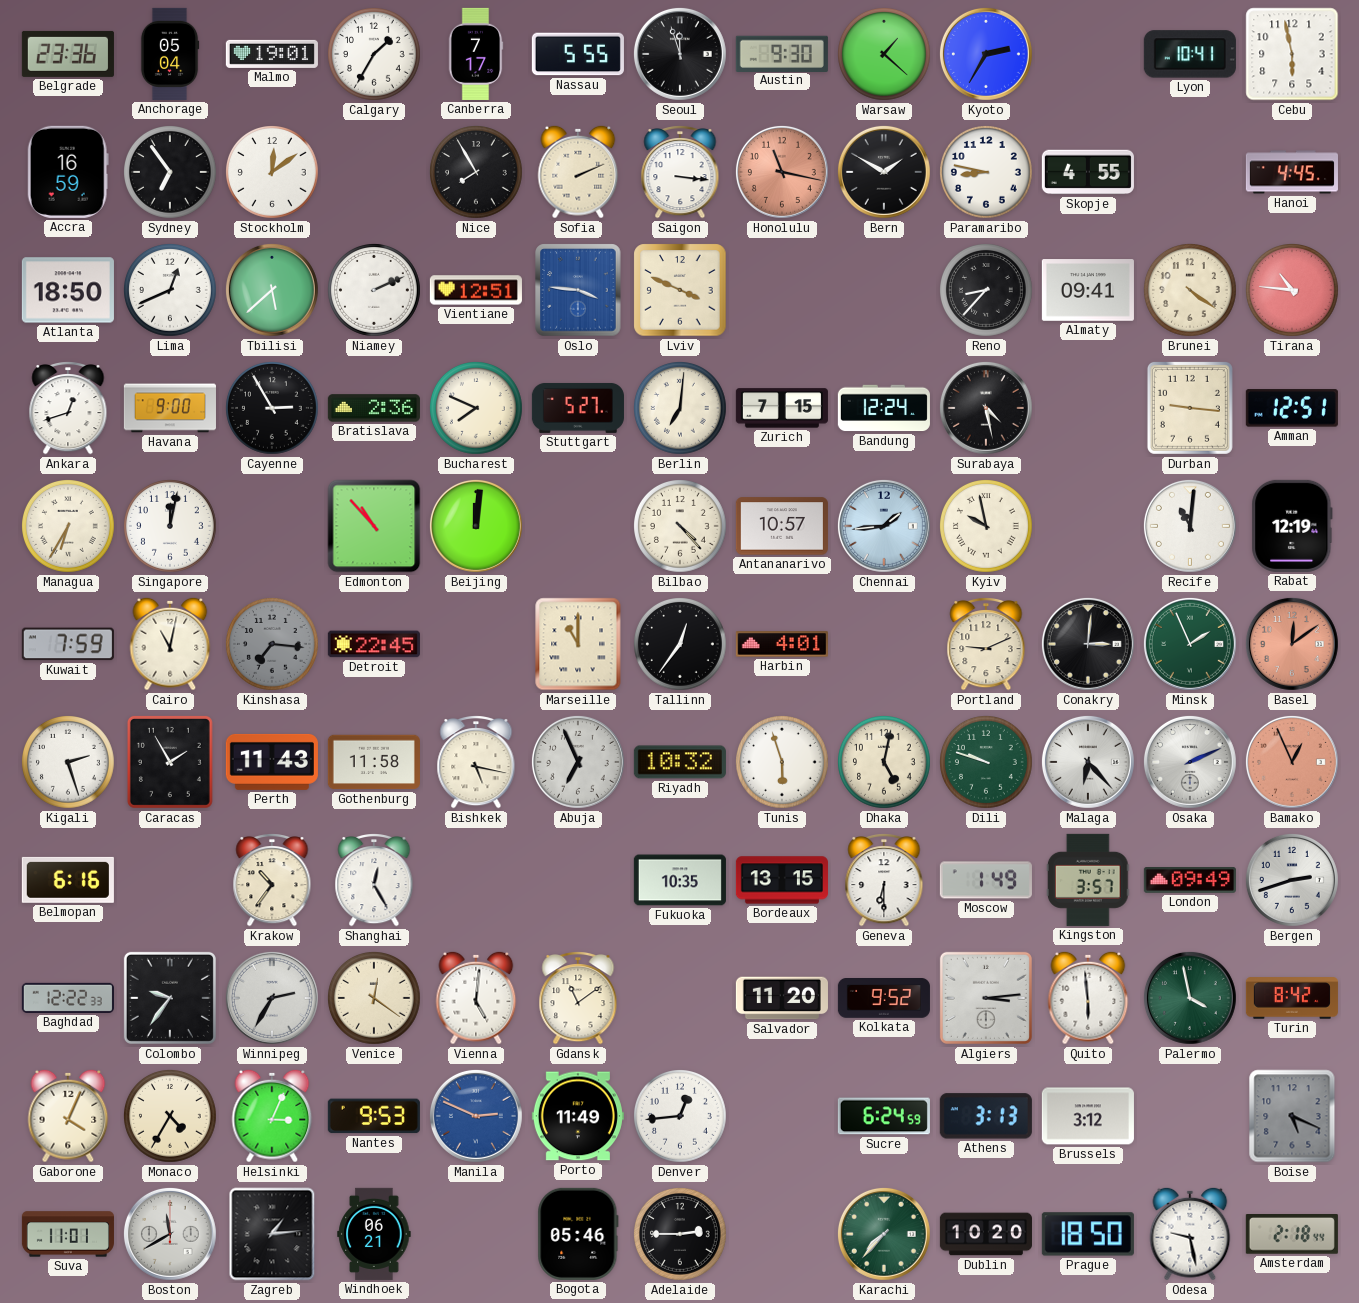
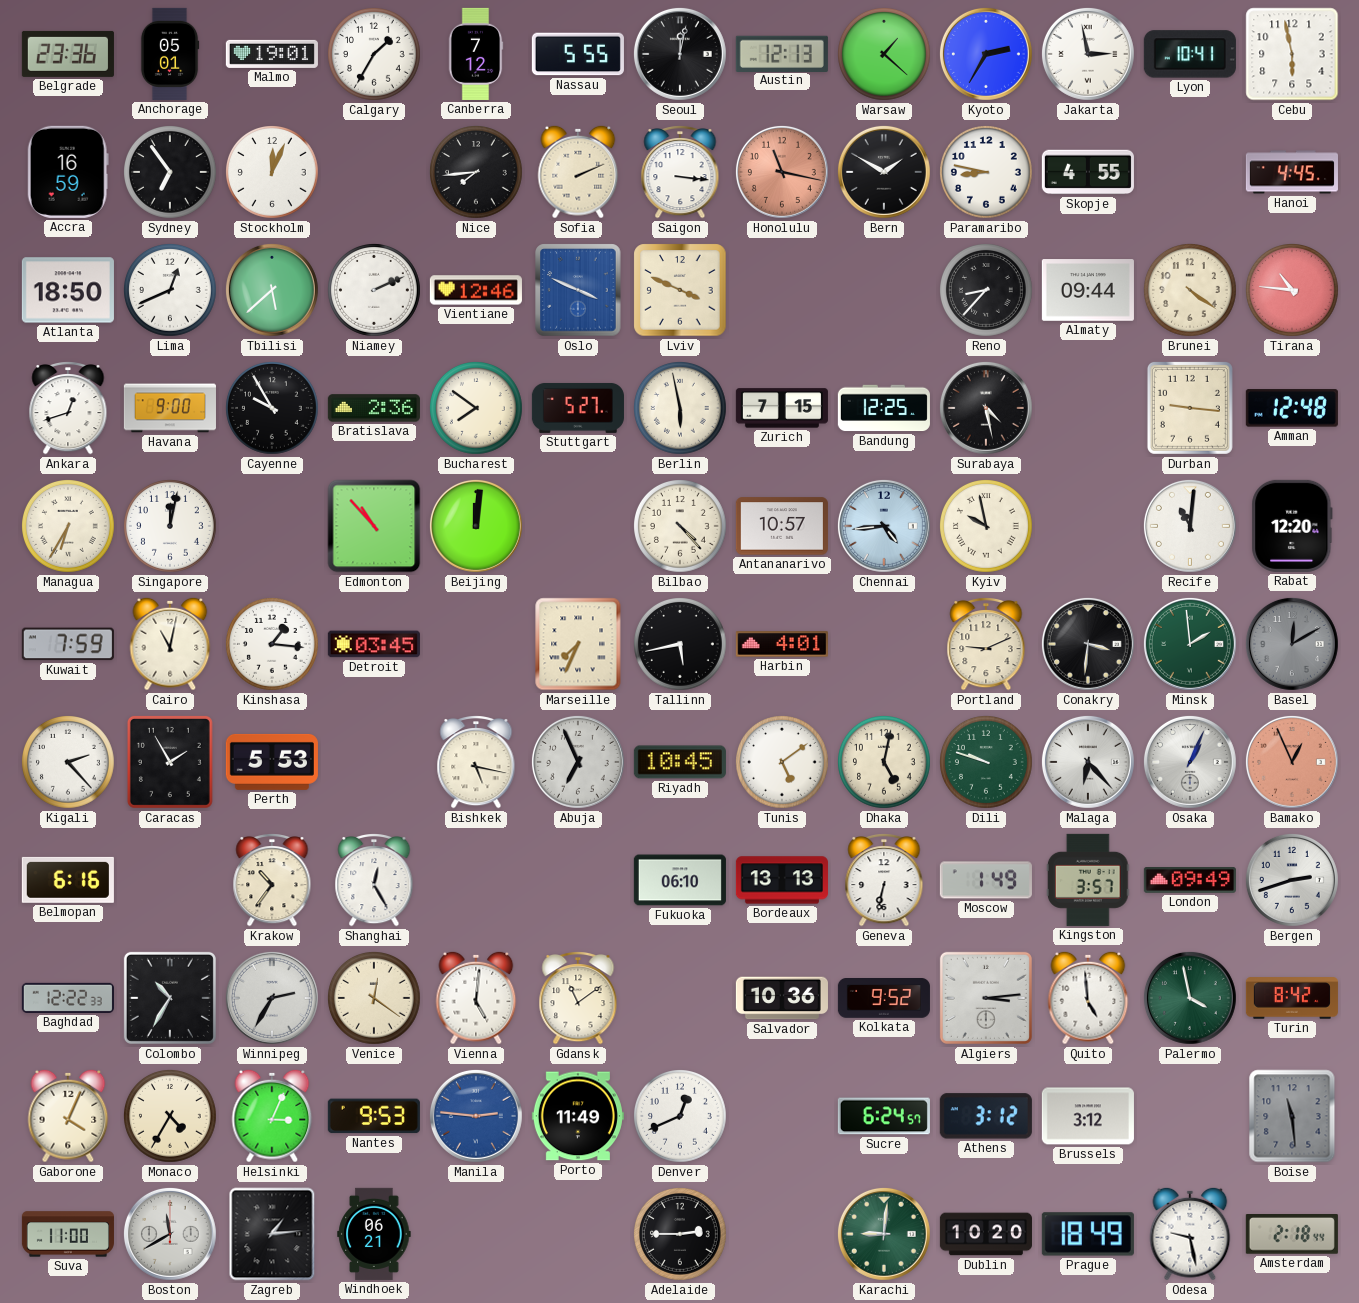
Anchorage: 05:04 -> 05:01 (170, 54)
Canberra: 7:17 -> 7:12 (476, 54)
Seoul: 11:57 -> 12:02 (680, 54)
Austin: 9:30 -> 12:13 (782, 53)
Jakarta: none -> 2:58 (1088, 54)
Stockholm: 12:09 -> 12:04 (273, 173)
Nice: 7:55 -> 7:44 (477, 173)
Vientiane: 12:51 -> 12:46 (476, 290)
Oslo: 3:46 -> 3:49 (578, 290)
Almaty: 09:41 -> 09:44 (1088, 290)
Cayenne: 2:55 -> 9:55 (273, 409)
Bucharest: 7:49 -> 7:51 (477, 409)
Berlin: 7:01 -> 5:58 (681, 409)
Bandung: 12:24 -> 12:25 (884, 408)
Amman: 12:51 -> 12:48 (1292, 408)
Chennai: 1:44 -> 4:44 (884, 526)
Rabat: 12:19 -> 12:20 (1292, 526)
Kinshasa: 7:16 -> 1:16 (273, 645)
Kinshasa dial: grey -> white (273, 645)
Detroit: 22:45 -> 03:45 (374, 644)
Marseille: 11:00 -> 7:34 (578, 644)
Tallinn: 12:36 -> 5:43 (681, 645)
Conakry: 3:01 -> 3:31 (1088, 644)
Minsk: 1:56 -> 1:59 (1190, 644)
Basel: 12:09 -> 12:10 (1292, 644)
Basel dial: salmon -> grey (1292, 644)
Kigali: 2:27 -> 2:23 (69, 763)
Perth: 11:43 -> 5:53 (272, 762)
Gothenburg: 11:58 -> none (374, 762)
Riyadh: 10:32 -> 10:45 (680, 762)
Tunis: 5:57 -> 5:09 (783, 763)
Osaka: 2:11 -> 1:04 (1190, 762)
Fukuoka: 10:35 -> 06:10 (680, 880)
Bordeaux: 13:15 -> 13:13 (782, 880)
Geneva: 6:30 -> 6:32 (884, 880)
Colombo: 9:36 -> 10:35 (170, 998)
Salvador: 11:20 -> 10:36 (782, 998)
Quito: 5:59 -> 4:59 (1088, 998)
Manila: 2:49 -> 2:46 (476, 1116)
Denver: 12:44 -> 12:41 (681, 1117)
Sucre: 6:24:59 -> 6:24:57 (884, 1116)
Athens: 3:13 -> 3:12 (986, 1116)
Boise: 5:19 -> 11:29 (1292, 1116)
Suva: 11:01 -> 11:00 (68, 1234)
Bogota: 05:46 -> none (578, 1234)
Karachi: 7:37 -> 9:01 (884, 1234)
Prague: 18:50 -> 18:49 (1088, 1234)
